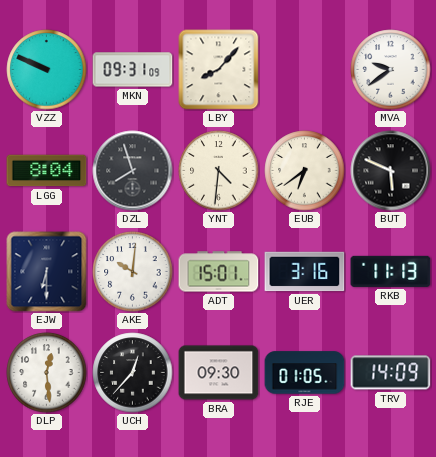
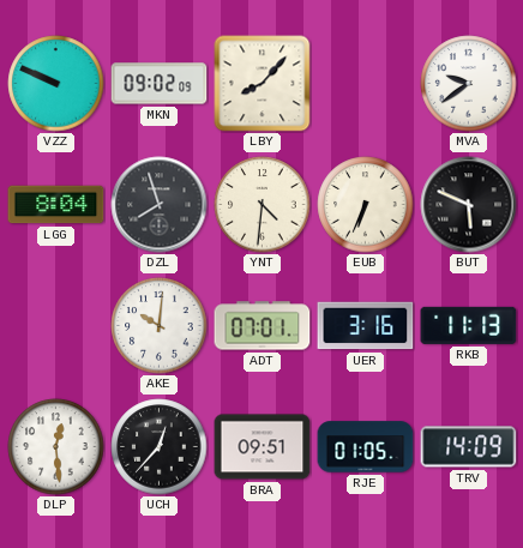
MKN: 09:31 -> 09:02 (160, 84)
EUB: 6:39 -> 6:34 (366, 205)
EJW: 6:30 -> none (47, 272)
ADT: 15:01 -> 07:01 (263, 326)
BRA: 09:30 -> 09:51 (263, 447)
